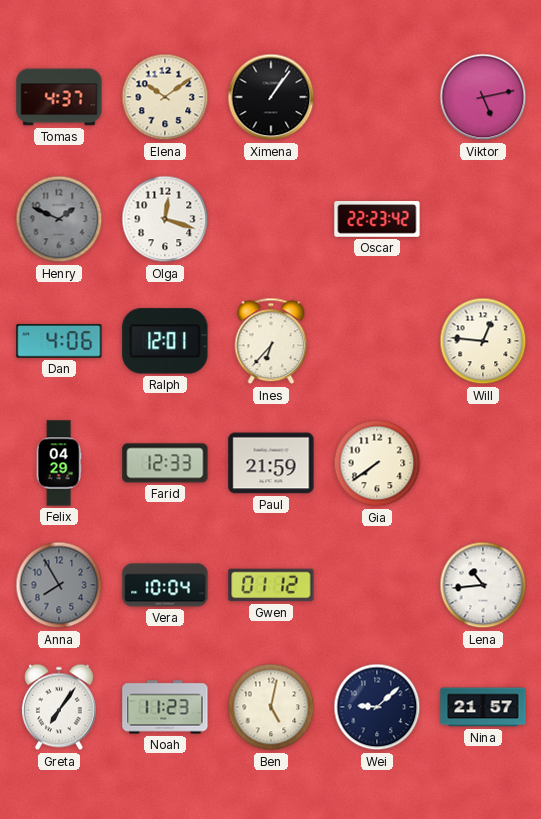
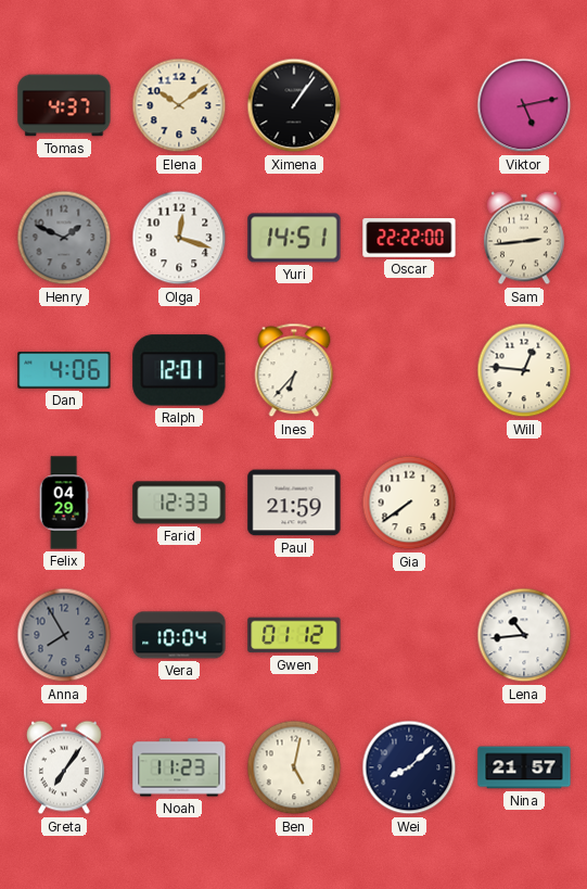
Yuri: none -> 14:51 (294, 238)
Oscar: 22:23 -> 22:22 (409, 238)
Sam: none -> 2:44 (524, 238)
Wei: 9:08 -> 8:08 (409, 767)
